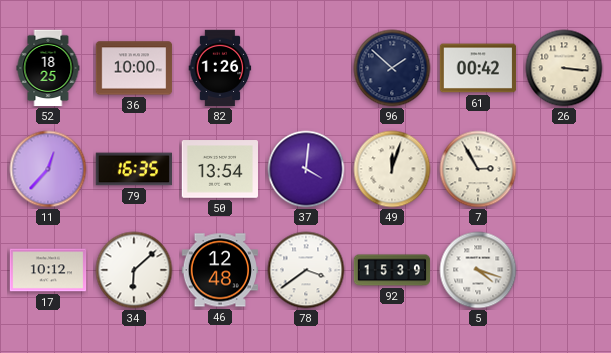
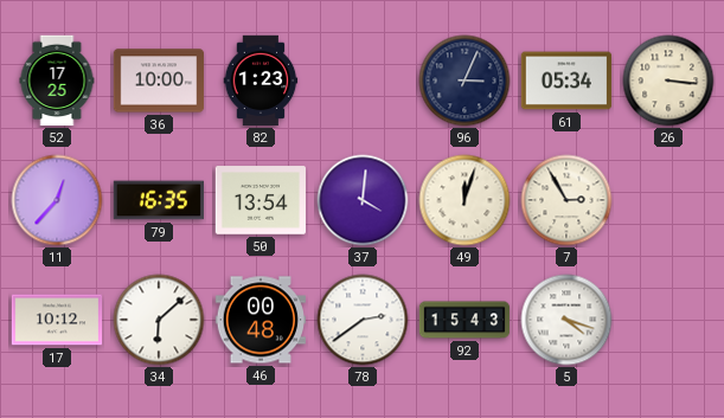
52: 18:25 -> 17:25 (57, 81)
82: 1:26 -> 1:23 (261, 81)
96: 1:52 -> 3:04 (464, 81)
61: 00:42 -> 05:34 (566, 81)
46: 12:48 -> 00:48 (261, 320)
78: 3:39 -> 2:39 (363, 320)
92: 15:39 -> 15:43 (464, 320)
